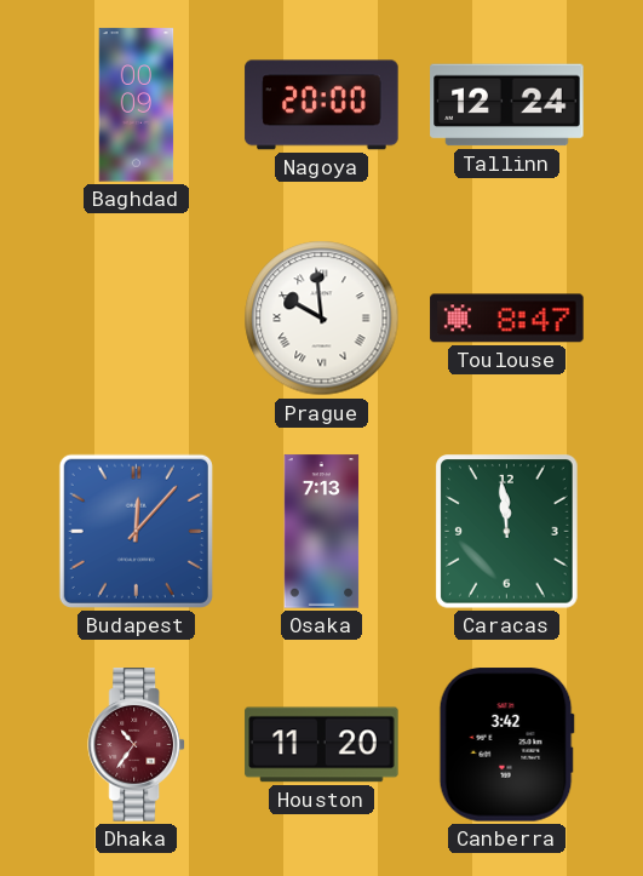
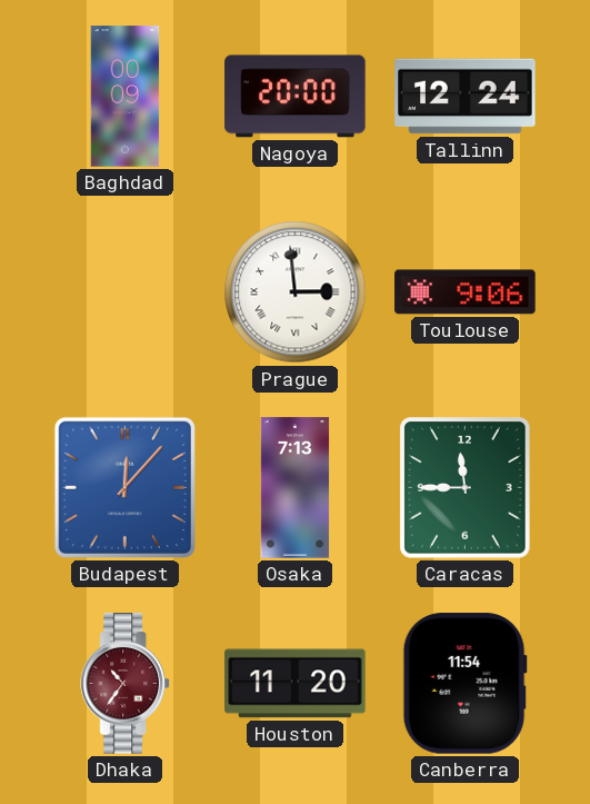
Prague: 9:59 -> 2:59 (296, 292)
Toulouse: 8:47 -> 9:06 (466, 292)
Caracas: 11:59 -> 11:45 (466, 488)
Canberra: 3:42 -> 11:54 (464, 684)
